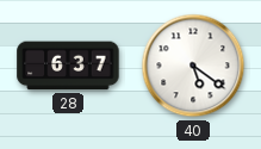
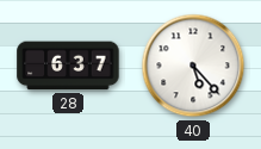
40: 5:21 -> 5:23 (193, 66)
